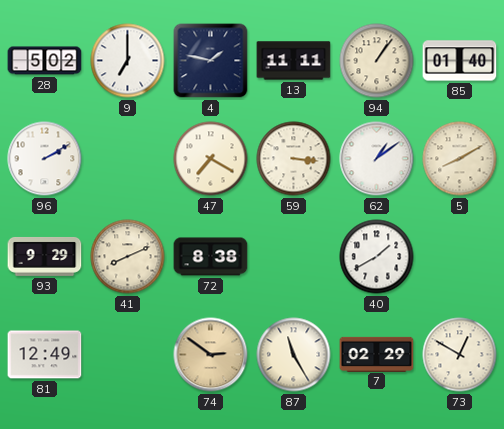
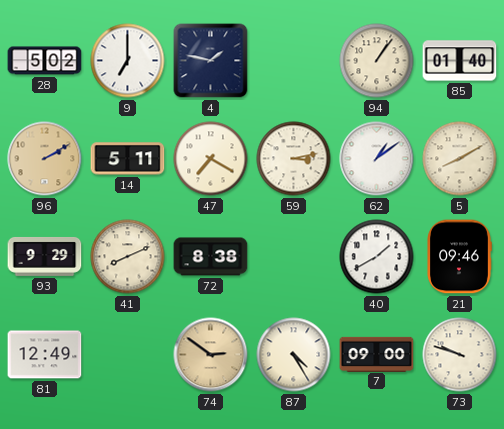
13: 11:11 -> none (294, 61)
96 dial: white -> champagne (45, 159)
14: none -> 5:11 (128, 159)
59: 3:16 -> 3:13 (294, 159)
21: none -> 09:46 (459, 257)
87: 11:25 -> 4:25 (294, 355)
7: 02:29 -> 09:00 (377, 354)
73: 12:50 -> 9:48 (460, 355)
